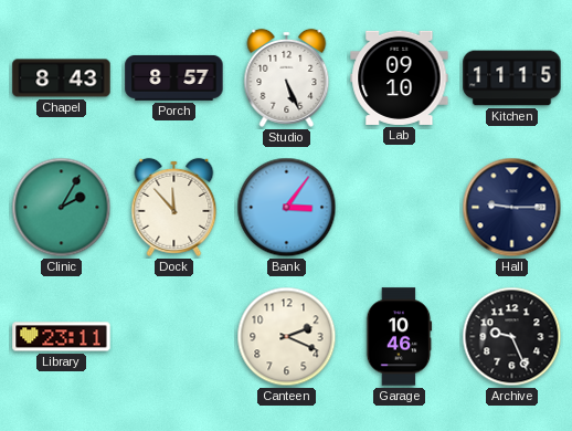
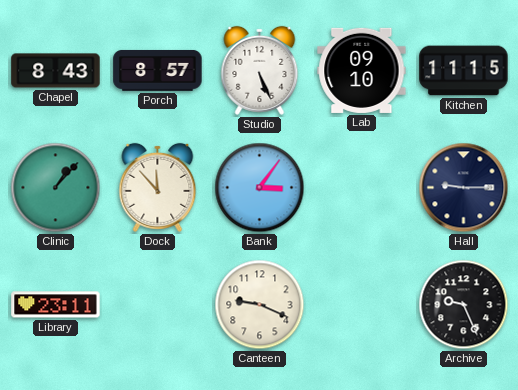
Clinic: 2:05 -> 1:07 (56, 188)
Canteen: 2:19 -> 9:19 (260, 305)
Garage: 10:46 -> none (399, 337)
